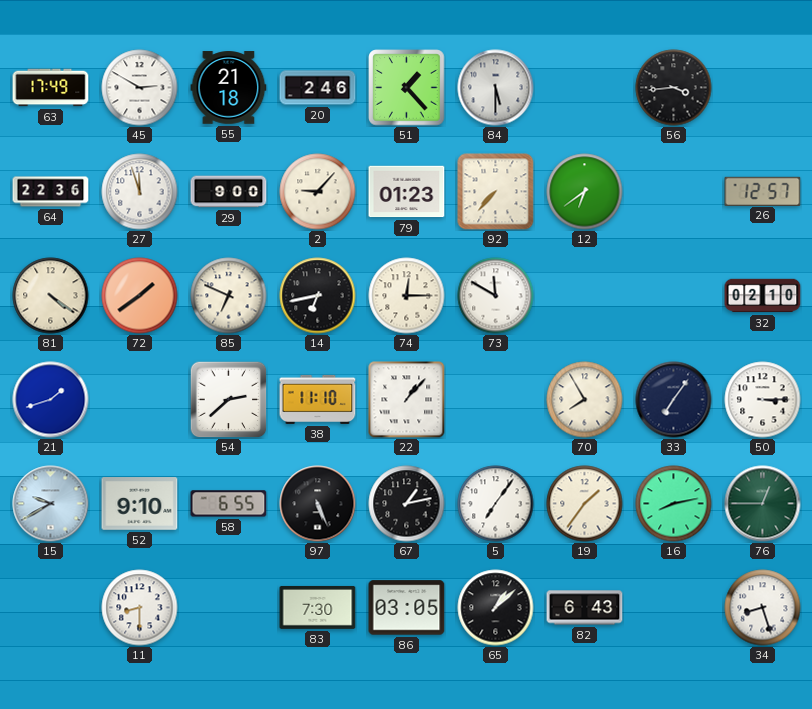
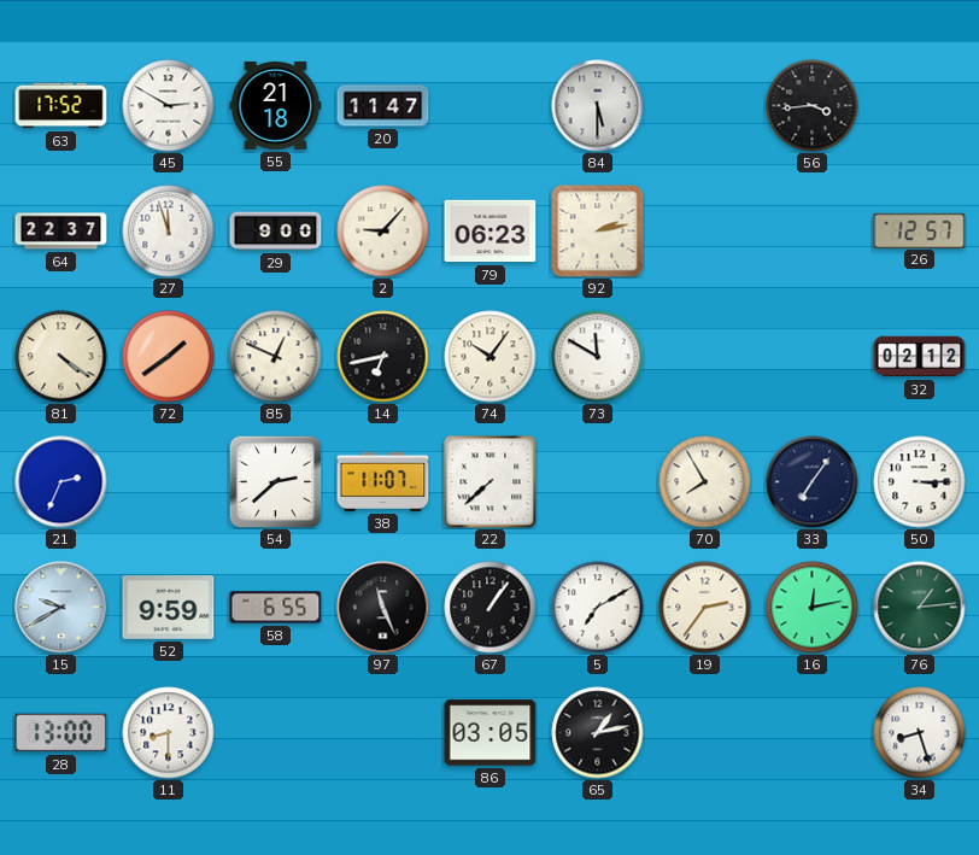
63: 17:49 -> 17:52 (61, 106)
20: 2:46 -> 11:47 (383, 106)
51: 1:23 -> none (407, 88)
64: 22:36 -> 22:37 (61, 232)
79: 01:23 -> 06:23 (491, 232)
92: 7:37 -> 2:13 (598, 232)
12: 6:39 -> none (585, 192)
85: 6:49 -> 12:49 (276, 357)
74: 12:15 -> 10:06 (491, 357)
32: 02:10 -> 02:12 (920, 357)
21: 1:42 -> 2:34 (61, 482)
38: 11:10 -> 11:07 (383, 481)
22: 1:07 -> 7:38 (491, 482)
52: 9:10 -> 9:59 (169, 608)
97: 5:26 -> 11:26 (383, 608)
67: 1:13 -> 1:06 (491, 608)
5: 7:06 -> 7:10 (598, 608)
19: 1:36 -> 2:36 (705, 608)
16: 8:13 -> 12:13 (813, 608)
76: 12:45 -> 1:14 (920, 608)
28: none -> 13:00 (61, 733)
83: 7:30 -> none (318, 608)
65: 1:08 -> 1:13 (598, 733)
82: 6:43 -> none (585, 608)
